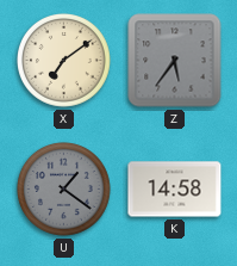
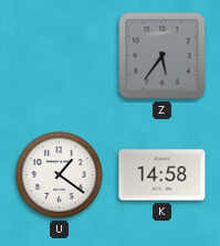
X: 7:09 -> none (64, 61)
U dial: grey -> white (60, 175)
